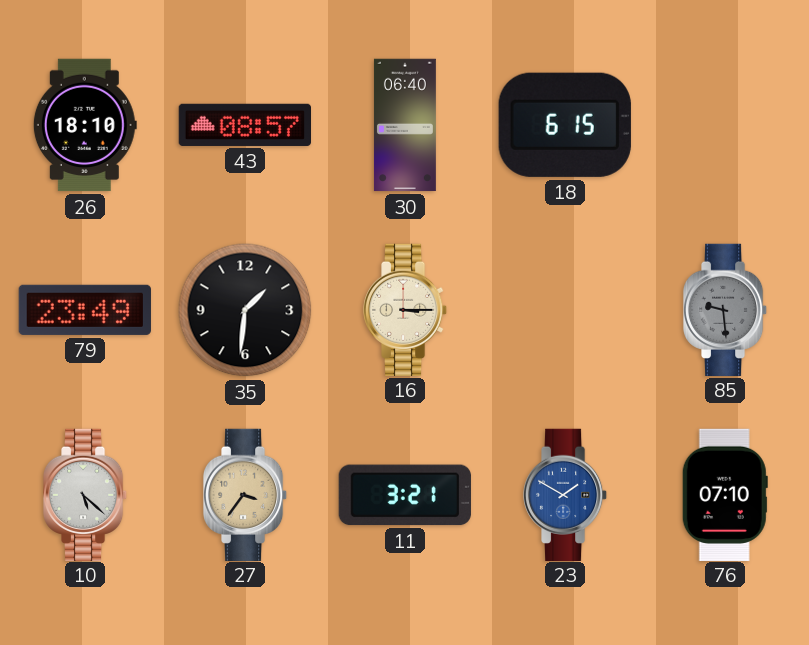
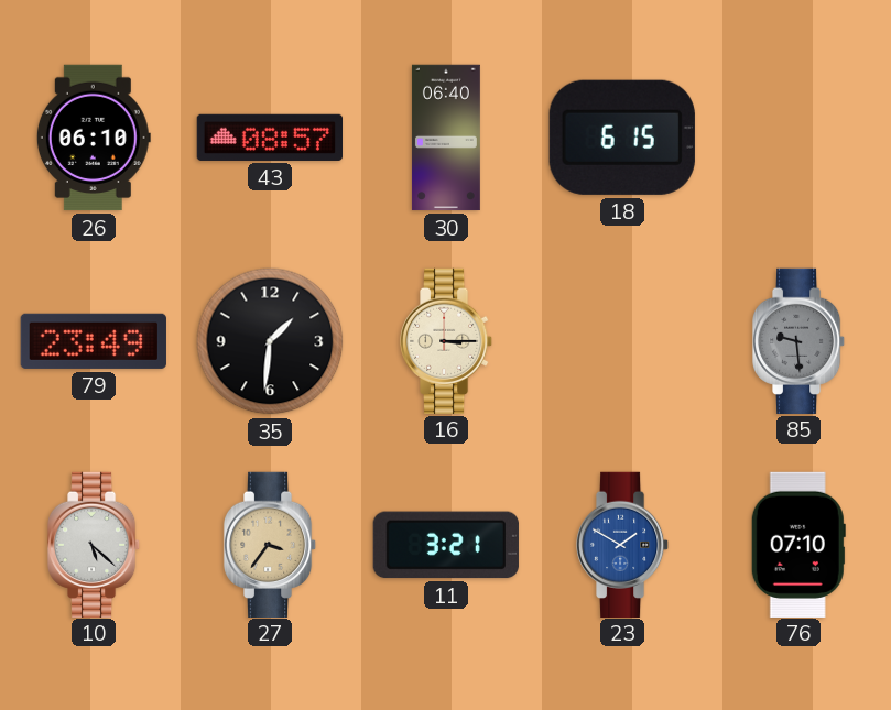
26: 18:10 -> 06:10 (94, 138)
